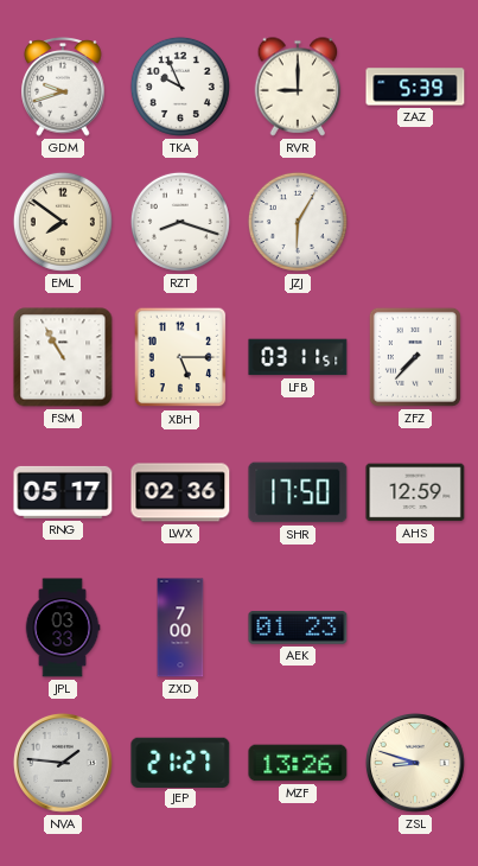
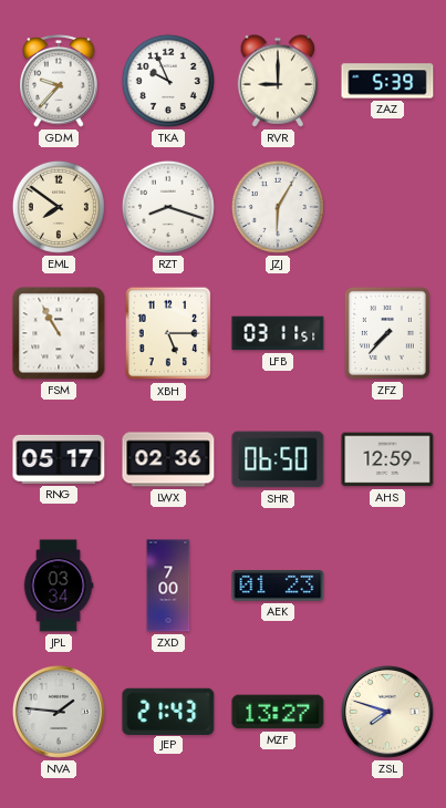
GDM: 9:42 -> 9:37 (59, 82)
SHR: 17:50 -> 06:50 (278, 459)
JPL: 03:33 -> 03:34 (59, 586)
JEP: 21:27 -> 21:43 (168, 711)
MZF: 13:26 -> 13:27 (278, 712)
ZSL: 8:48 -> 7:48 (387, 712)
